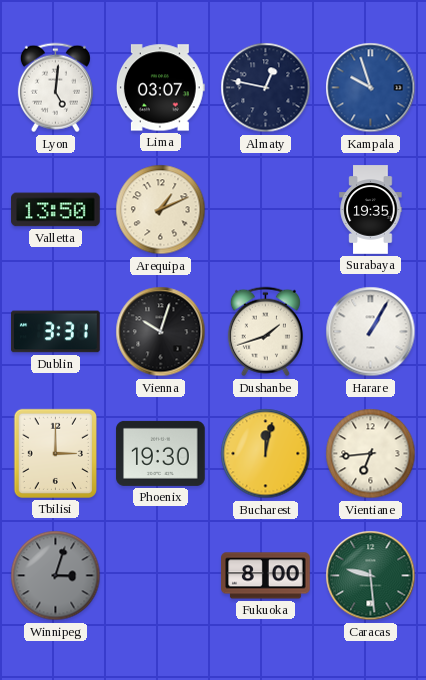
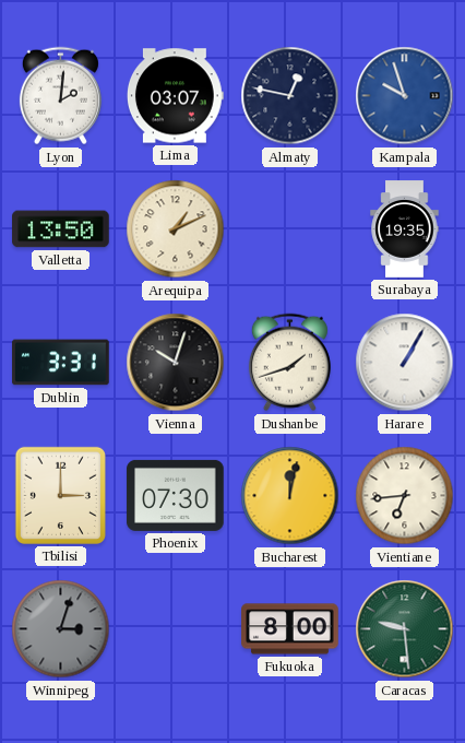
Lyon: 5:01 -> 2:01 (60, 96)
Phoenix: 19:30 -> 07:30 (176, 495)
